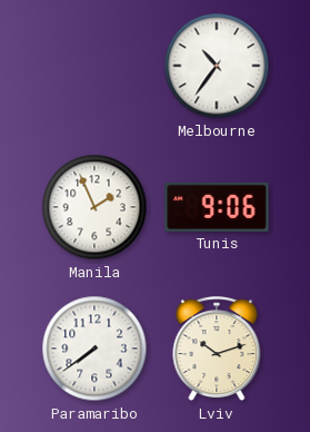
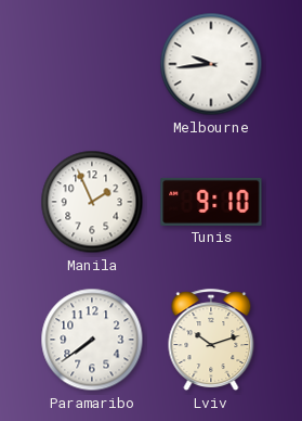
Melbourne: 10:36 -> 9:44 (211, 64)
Tunis: 9:06 -> 9:10 (211, 202)
